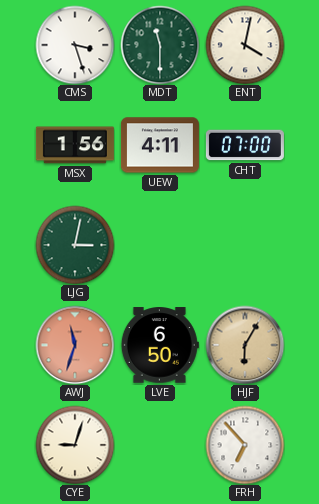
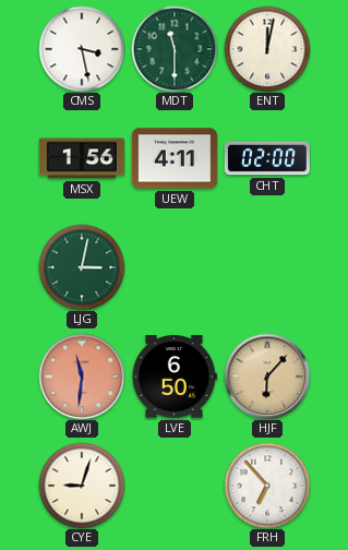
CMS: 3:27 -> 3:28 (82, 49)
ENT: 4:02 -> 12:02 (267, 49)
CHT: 07:00 -> 02:00 (267, 158)
AWJ: 11:33 -> 11:31 (82, 376)
HJF: 6:05 -> 6:07 (267, 376)
